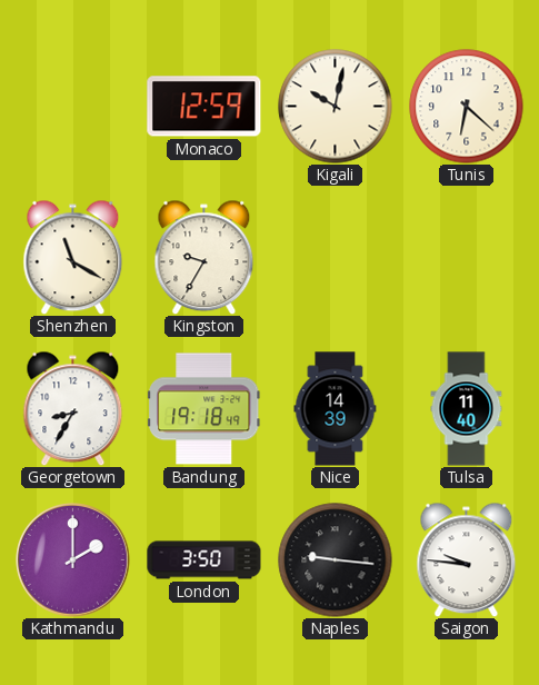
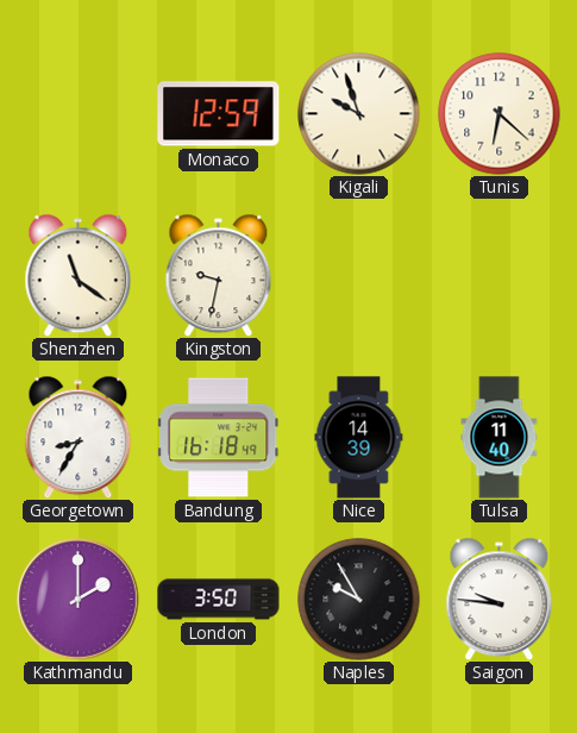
Kigali: 10:02 -> 9:57 (359, 114)
Shenzhen: 11:20 -> 11:21 (79, 275)
Kingston: 9:35 -> 9:32 (219, 275)
Bandung: 19:18 -> 16:18 (219, 438)
Naples: 9:16 -> 9:55 (359, 600)
